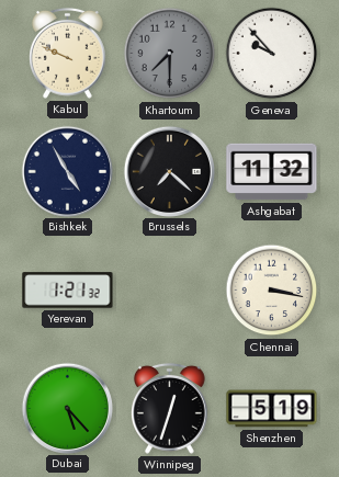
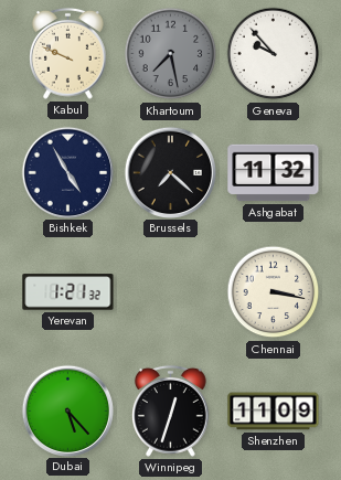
Khartoum: 7:30 -> 7:28 (171, 54)
Shenzhen: 5:19 -> 11:09 (274, 412)
